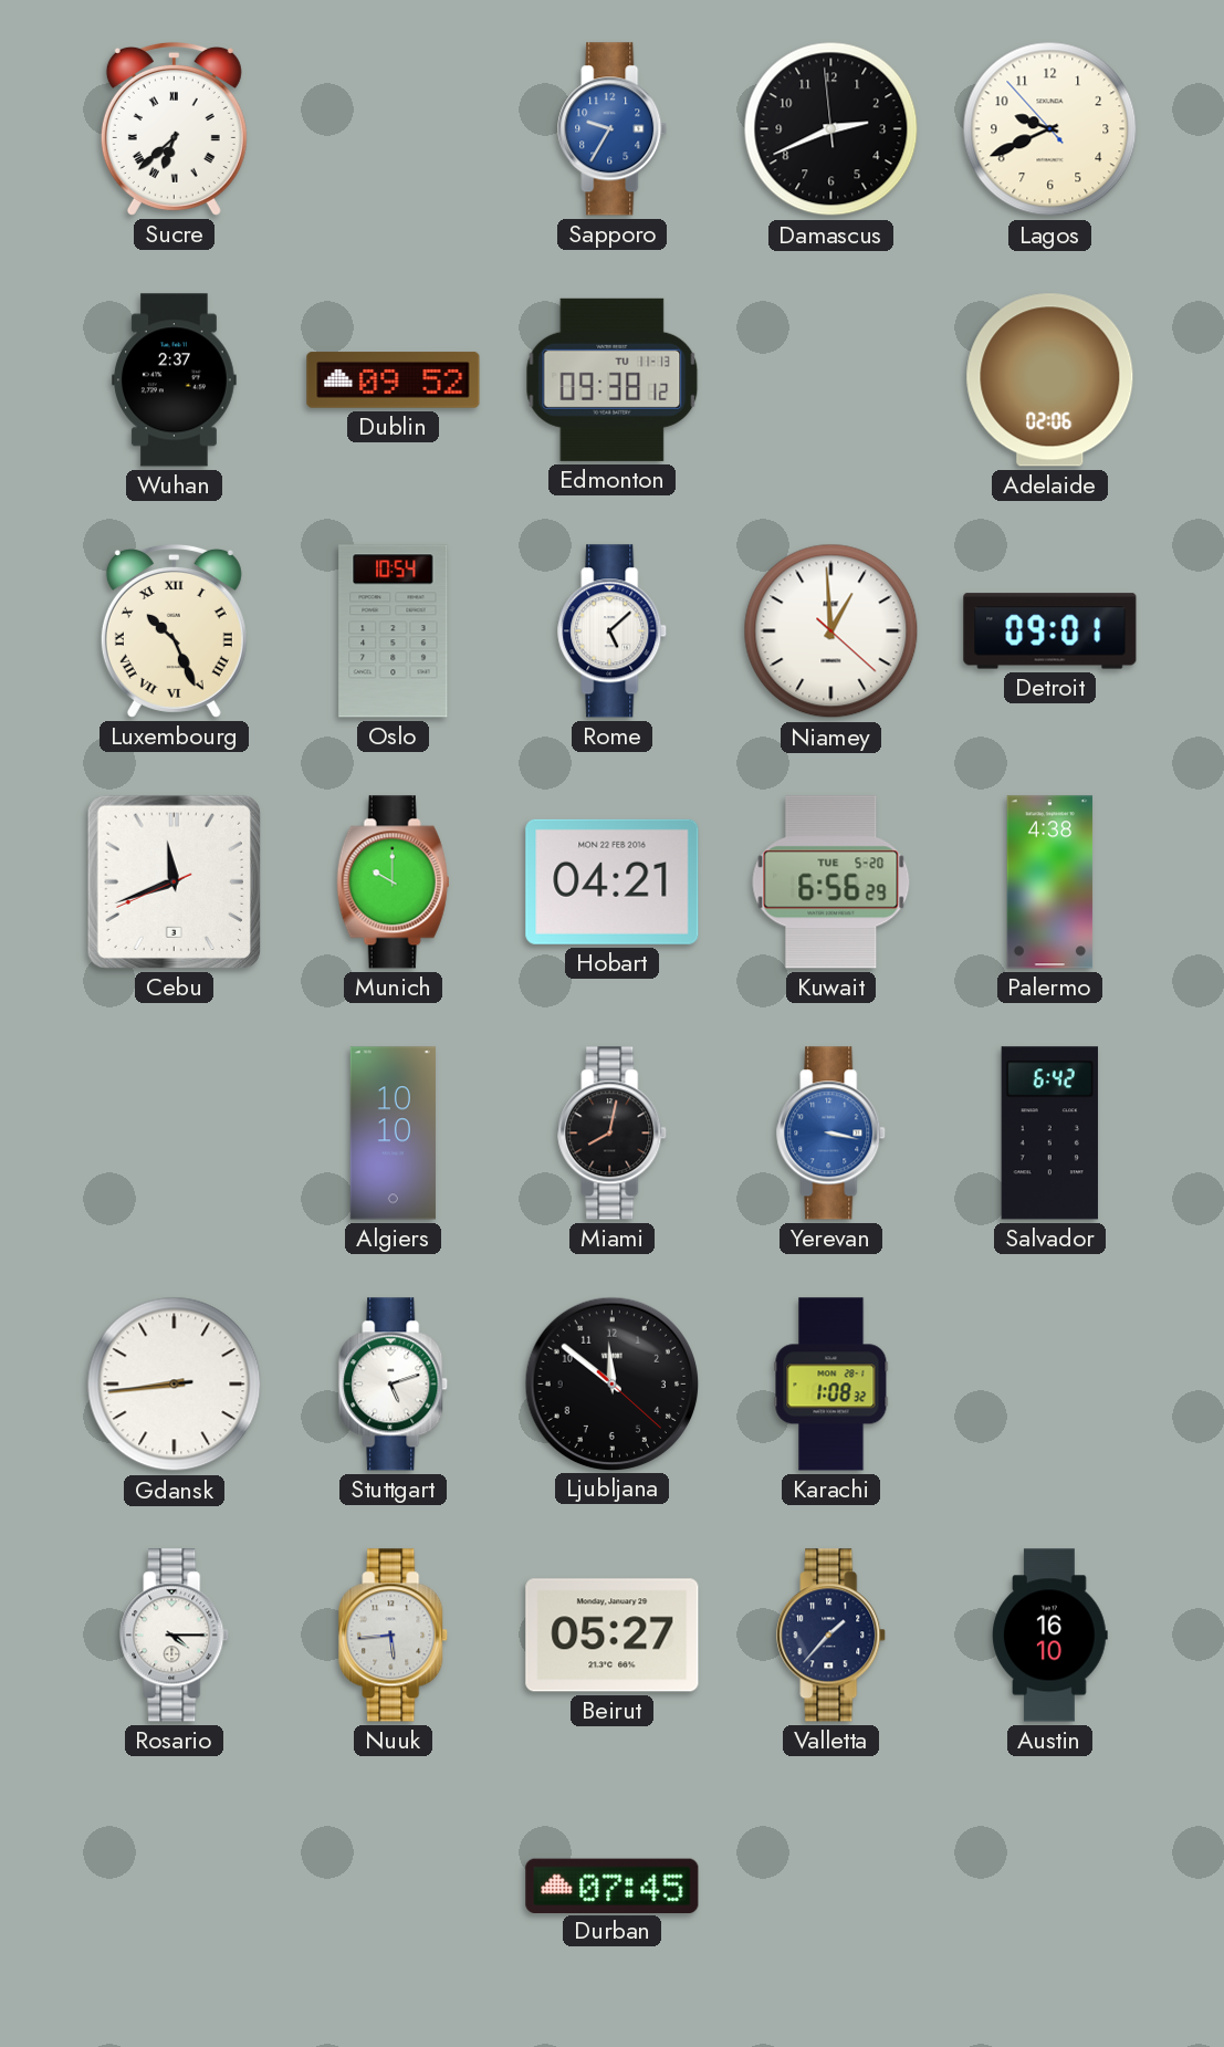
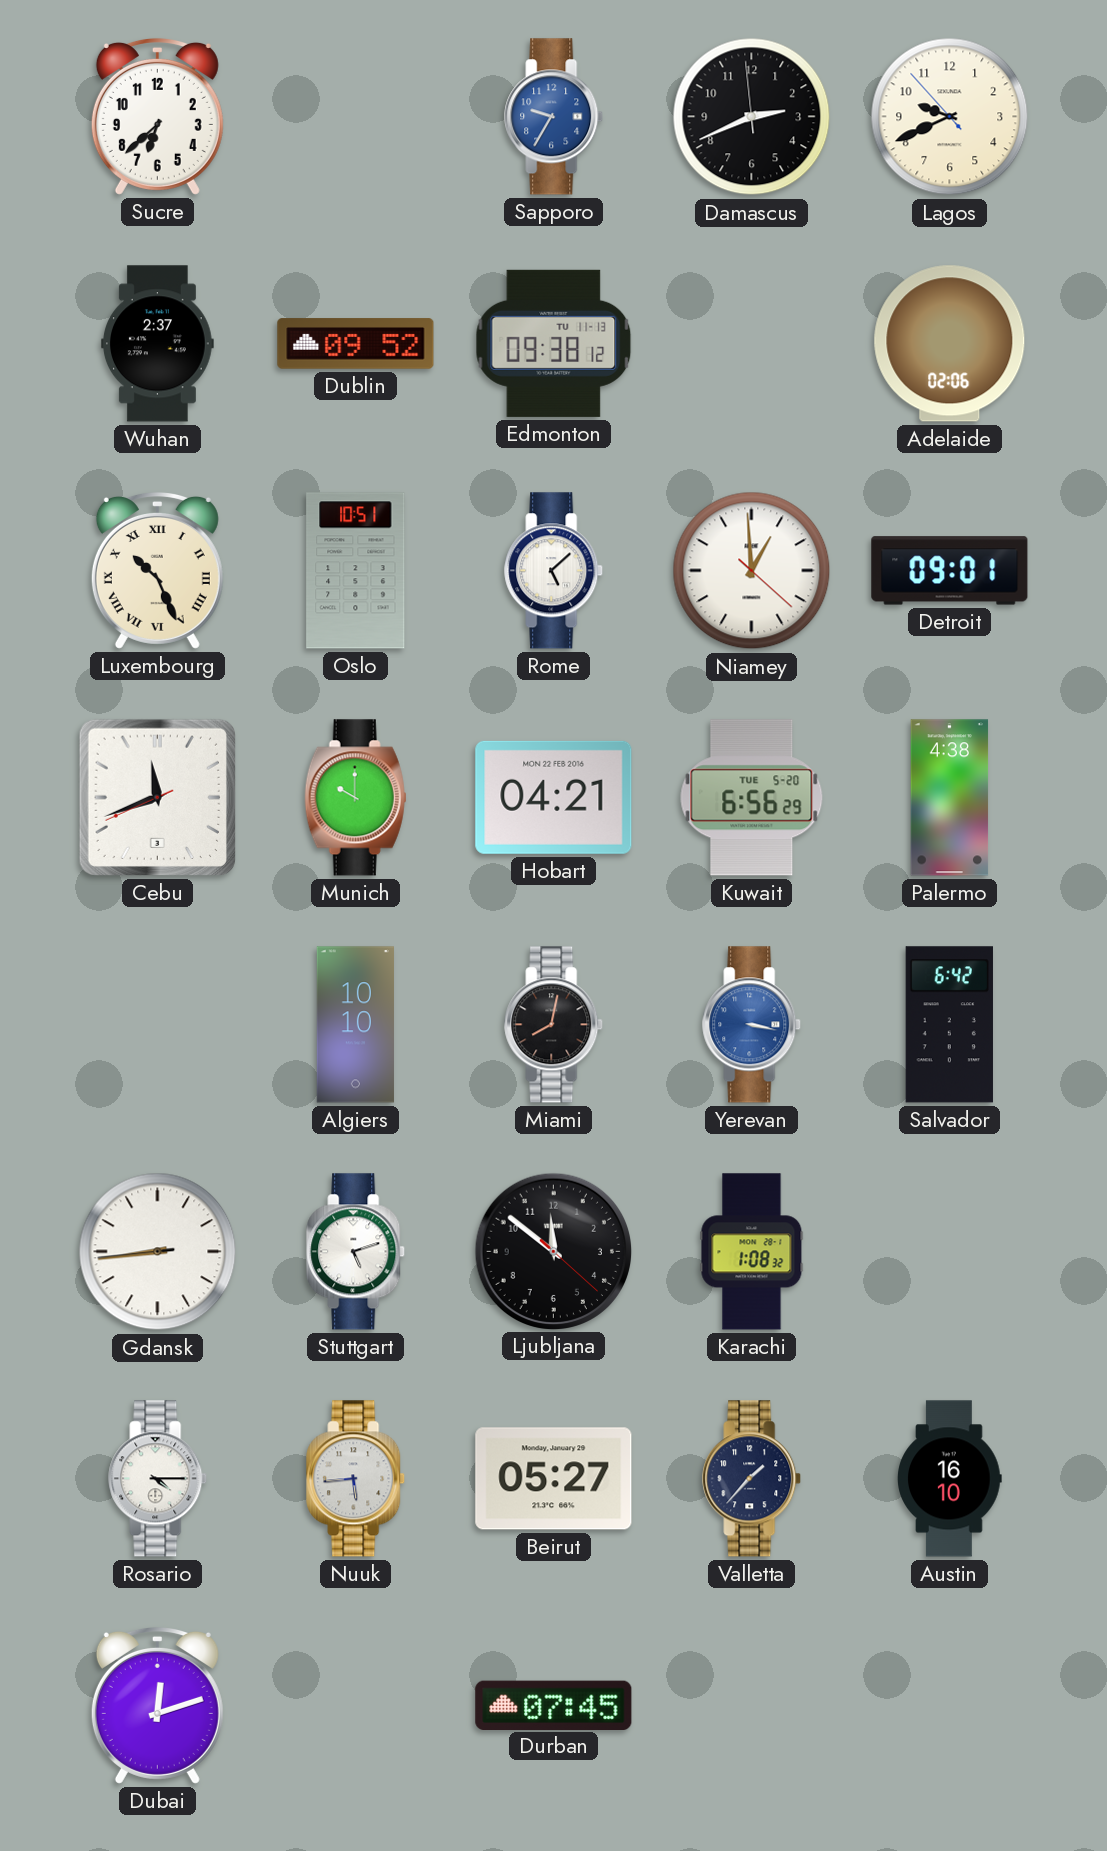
Sucre numerals: Roman -> Arabic (157, 116)
Oslo: 10:54 -> 10:51 (356, 571)
Dubai: none -> 12:12 (157, 1705)
